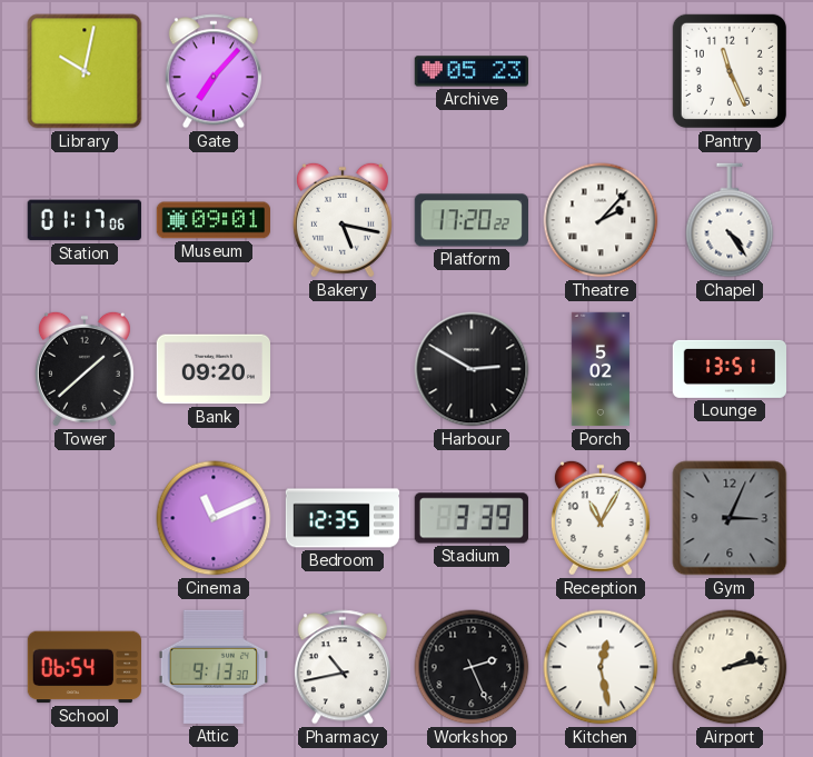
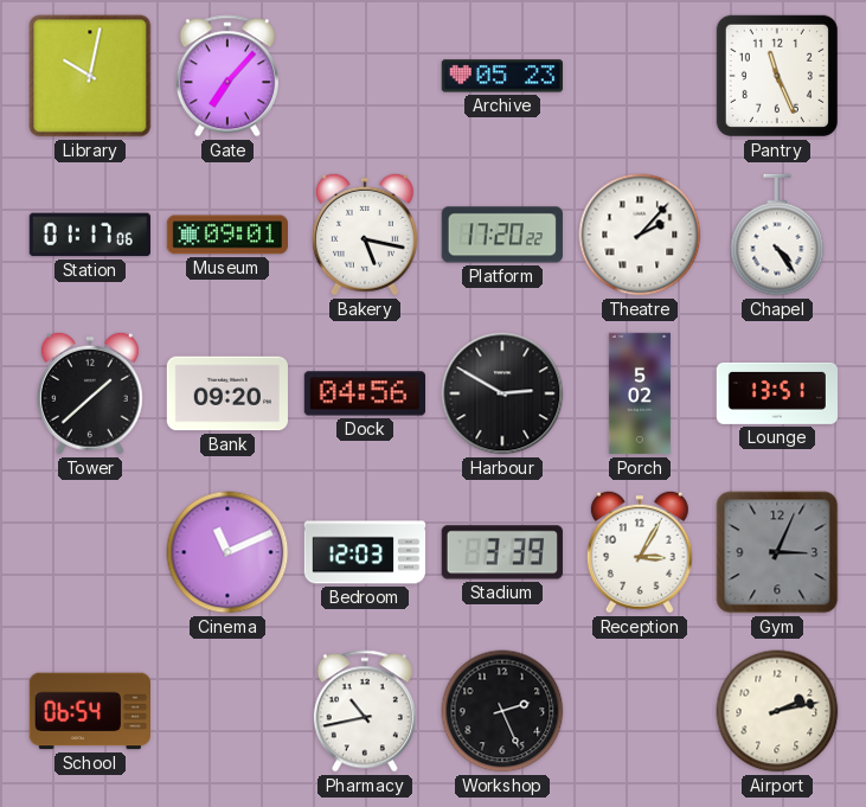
Dock: none -> 04:56 (364, 393)
Bedroom: 12:35 -> 12:03 (365, 552)
Reception: 11:05 -> 3:05 (640, 552)
Attic: 9:13 -> none (214, 667)
Kitchen: 12:28 -> none (601, 667)
